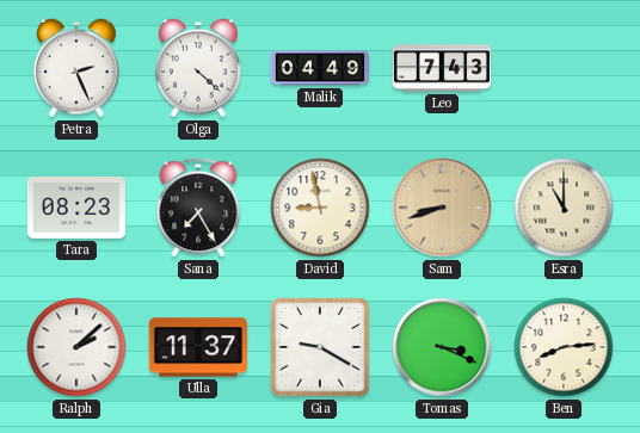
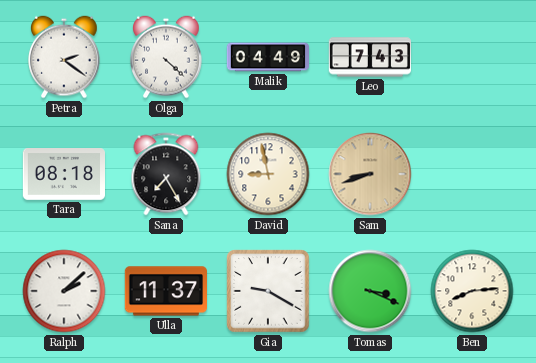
Petra: 2:26 -> 2:21 (64, 57)
Tara: 08:23 -> 08:18 (63, 174)
Esra: 11:00 -> none (564, 208)
